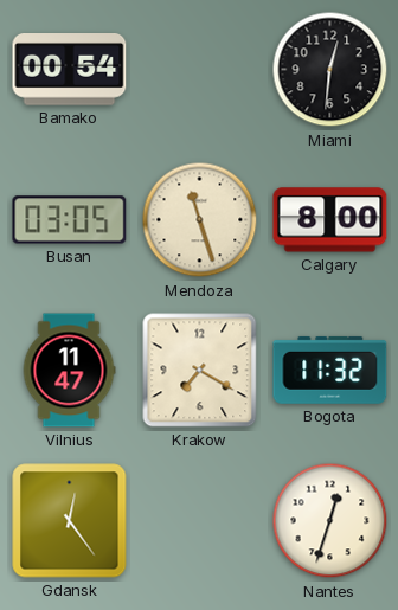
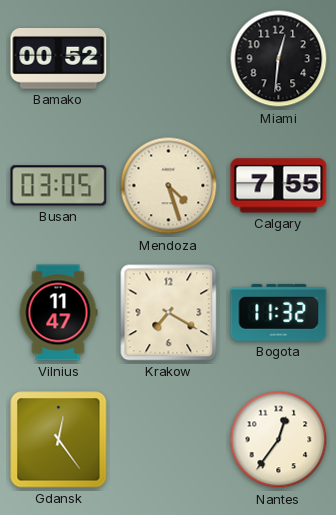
Bamako: 00:54 -> 00:52 (59, 59)
Mendoza: 11:27 -> 4:27 (169, 186)
Calgary: 8:00 -> 7:55 (279, 186)
Nantes: 12:33 -> 12:36 (279, 440)
